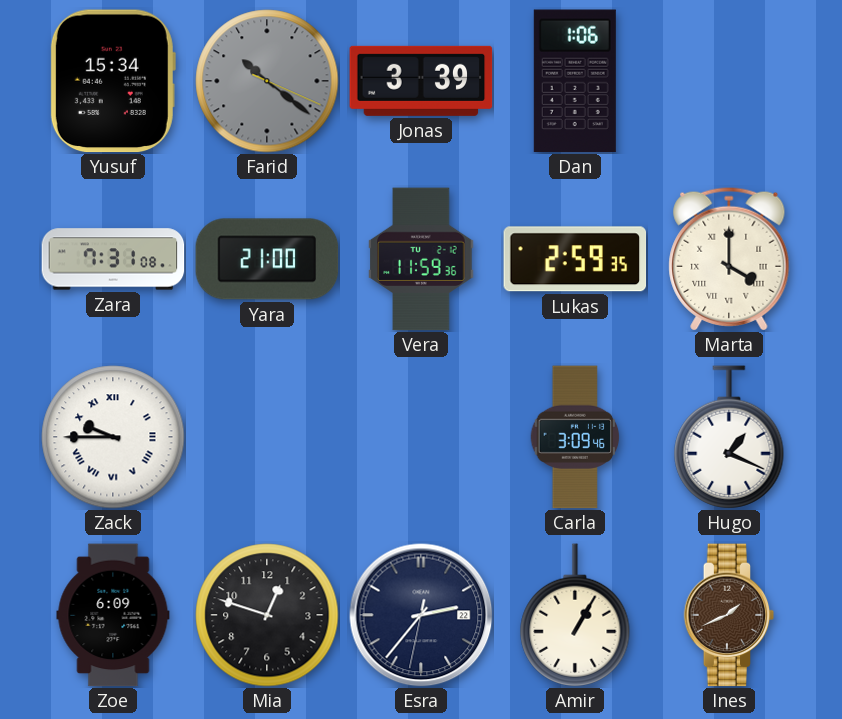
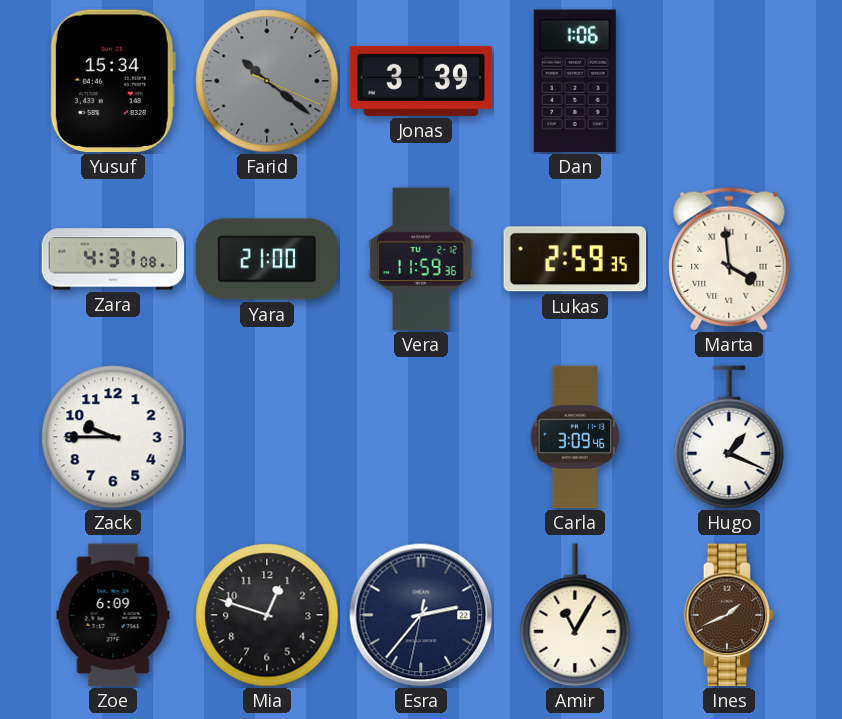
Zara: 7:31 -> 4:31 (113, 259)
Marta: 4:00 -> 3:59 (729, 259)
Zack numerals: Roman -> Arabic (113, 437)
Amir: 1:05 -> 11:05 (575, 615)
